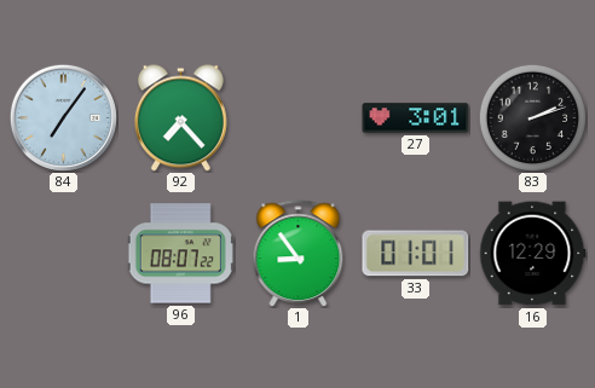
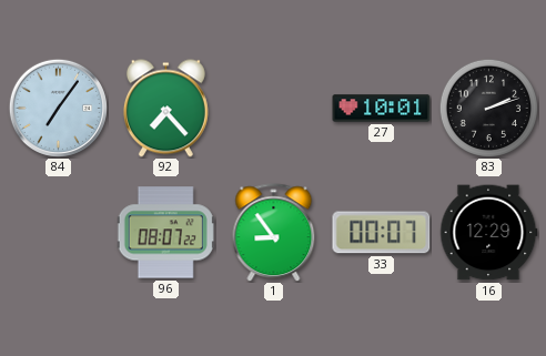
27: 3:01 -> 10:01 (382, 109)
33: 01:01 -> 00:07 (382, 233)
